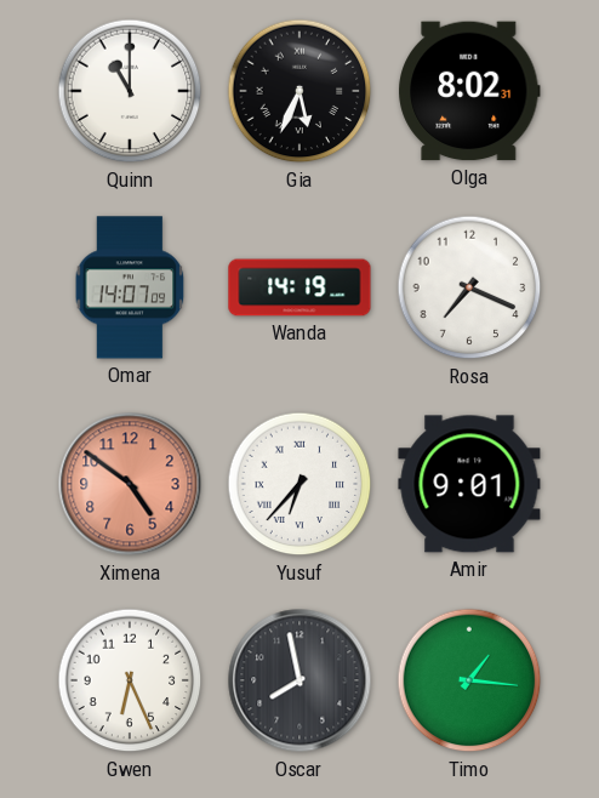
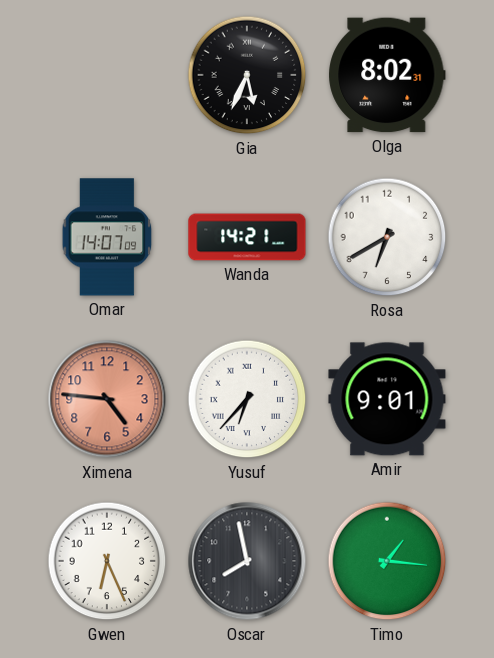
Quinn: 11:00 -> none (130, 91)
Wanda: 14:19 -> 14:21 (247, 237)
Rosa: 7:19 -> 6:40 (387, 237)
Ximena: 4:51 -> 4:46 (107, 399)
